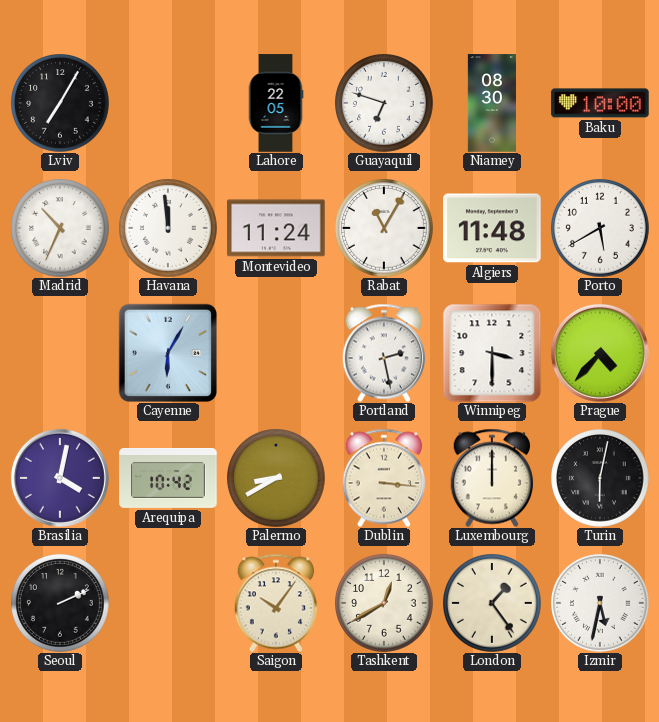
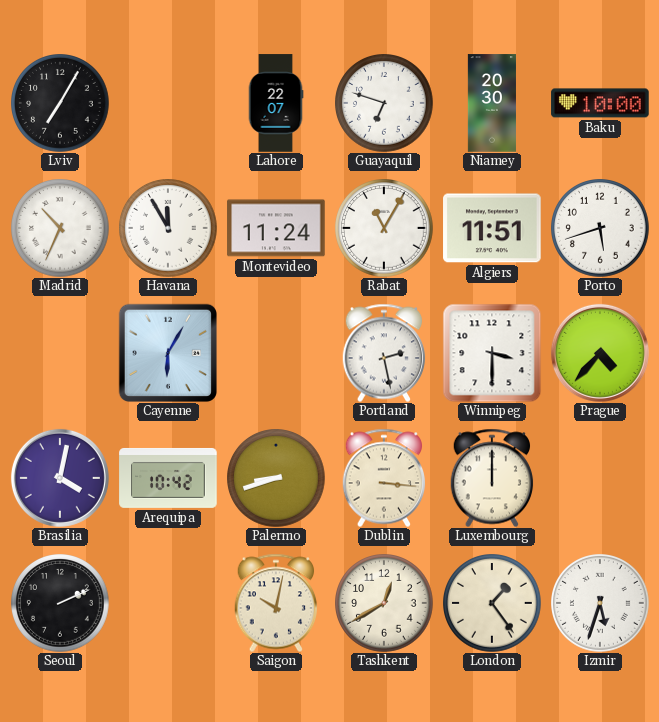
Lahore: 22:05 -> 22:07 (276, 103)
Niamey: 08:30 -> 20:30 (492, 103)
Havana: 11:59 -> 11:55 (169, 229)
Algiers: 11:48 -> 11:51 (492, 228)
Porto: 5:40 -> 5:42 (601, 229)
Palermo: 8:40 -> 8:42 (277, 479)
Turin: 6:02 -> none (601, 479)
Saigon: 10:06 -> 10:02 (276, 603)
Izmir: 5:32 -> 5:33 (601, 604)
